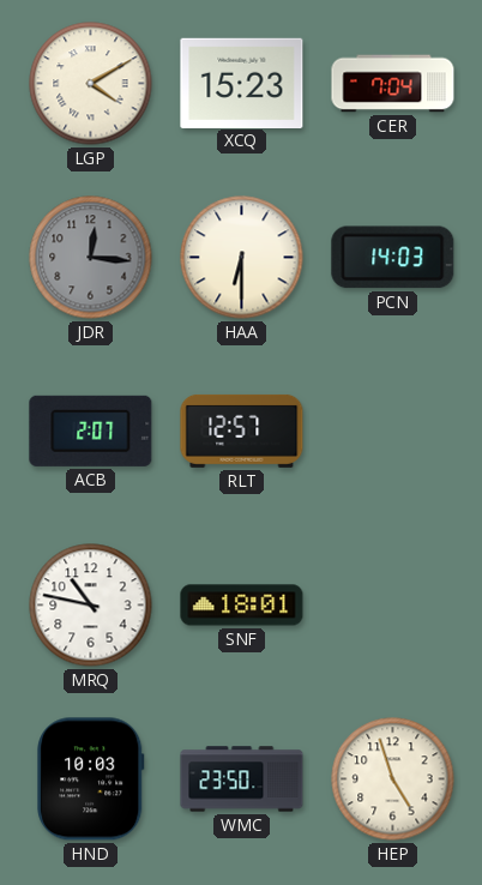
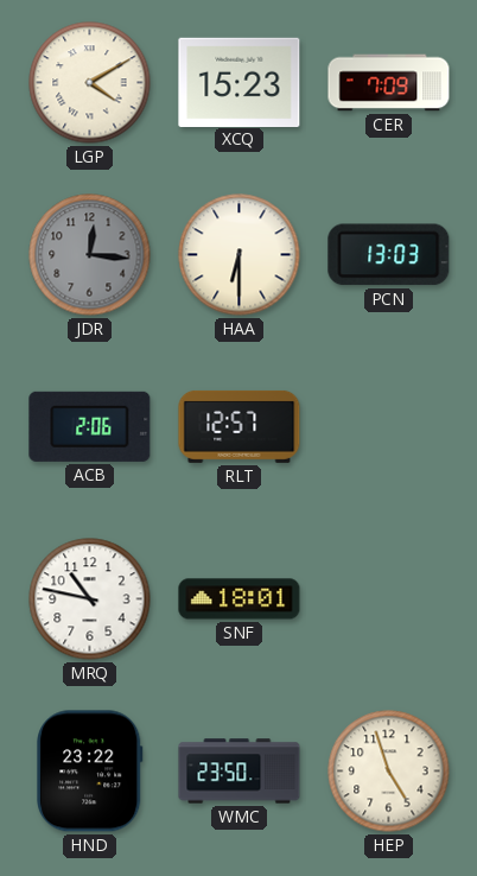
CER: 7:04 -> 7:09 (389, 83)
PCN: 14:03 -> 13:03 (389, 255)
ACB: 2:07 -> 2:06 (90, 426)
HND: 10:03 -> 23:22 (90, 772)
